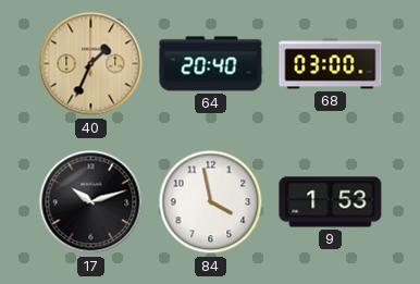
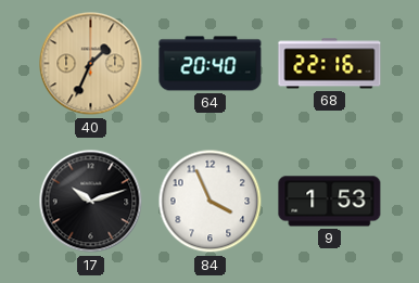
68: 03:00 -> 22:16 (330, 64)
84: 3:58 -> 3:56 (211, 202)
